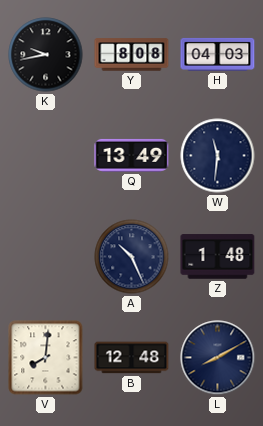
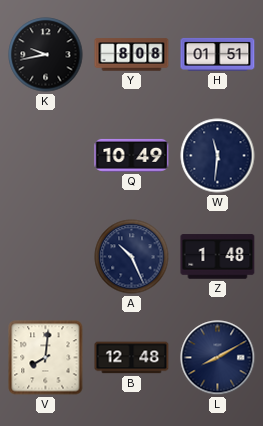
H: 04:03 -> 01:51 (218, 54)
Q: 13:49 -> 10:49 (132, 155)
